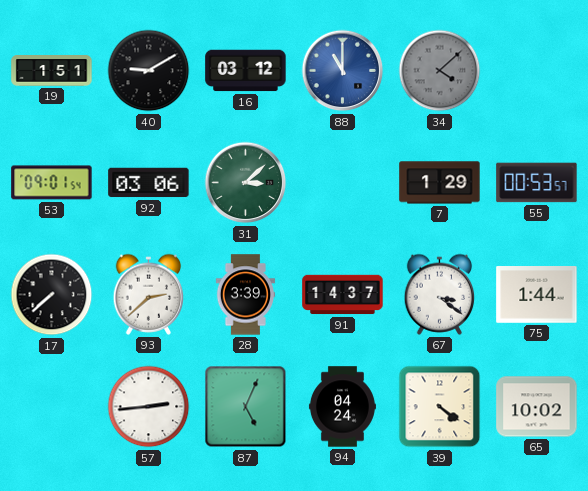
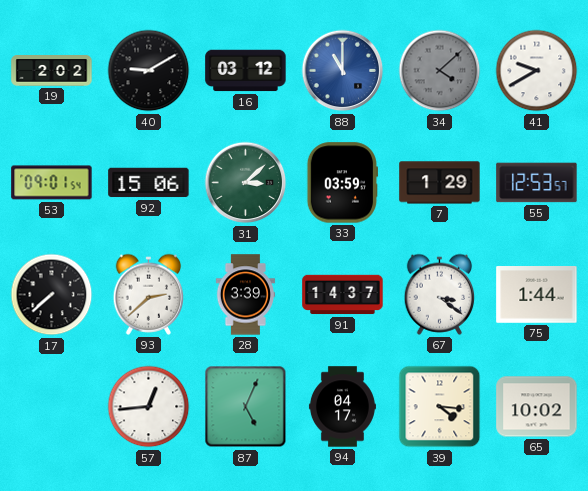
19: 1:51 -> 2:02 (52, 71)
41: none -> 9:40 (537, 71)
92: 03:06 -> 15:06 (149, 183)
33: none -> 03:59 (342, 183)
55: 00:53 -> 12:53 (537, 183)
57: 2:44 -> 12:44 (149, 407)
94: 04:24 -> 04:17 (342, 407)
39: 4:21 -> 4:16 (440, 407)
